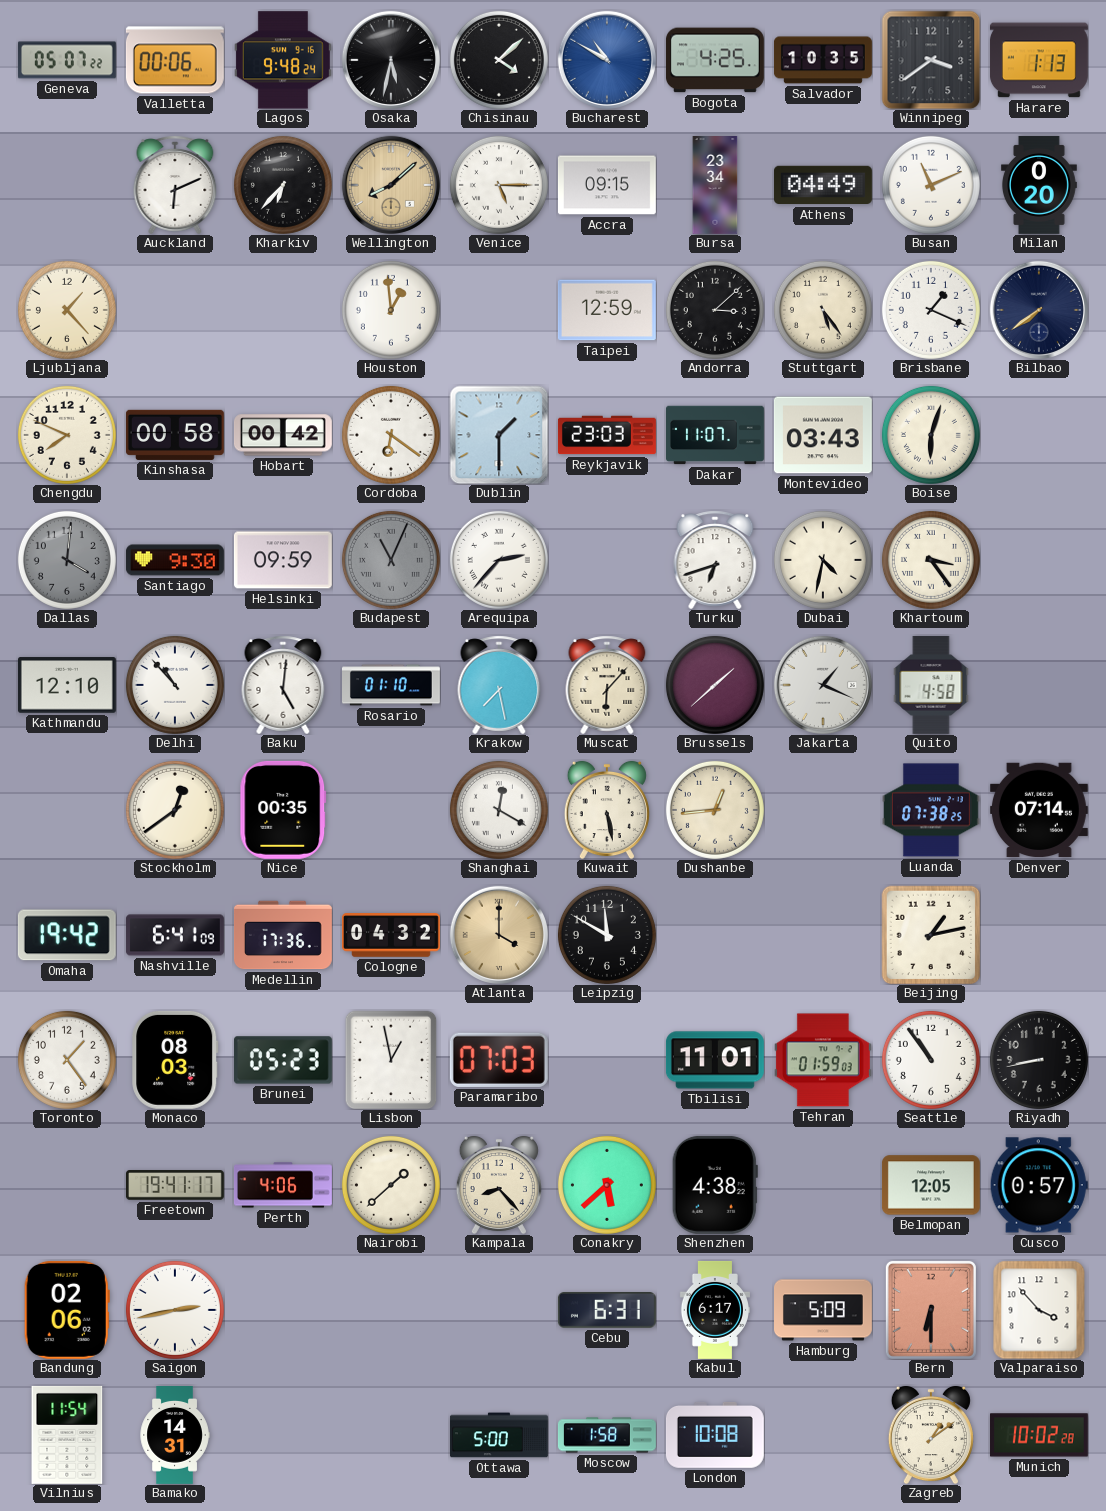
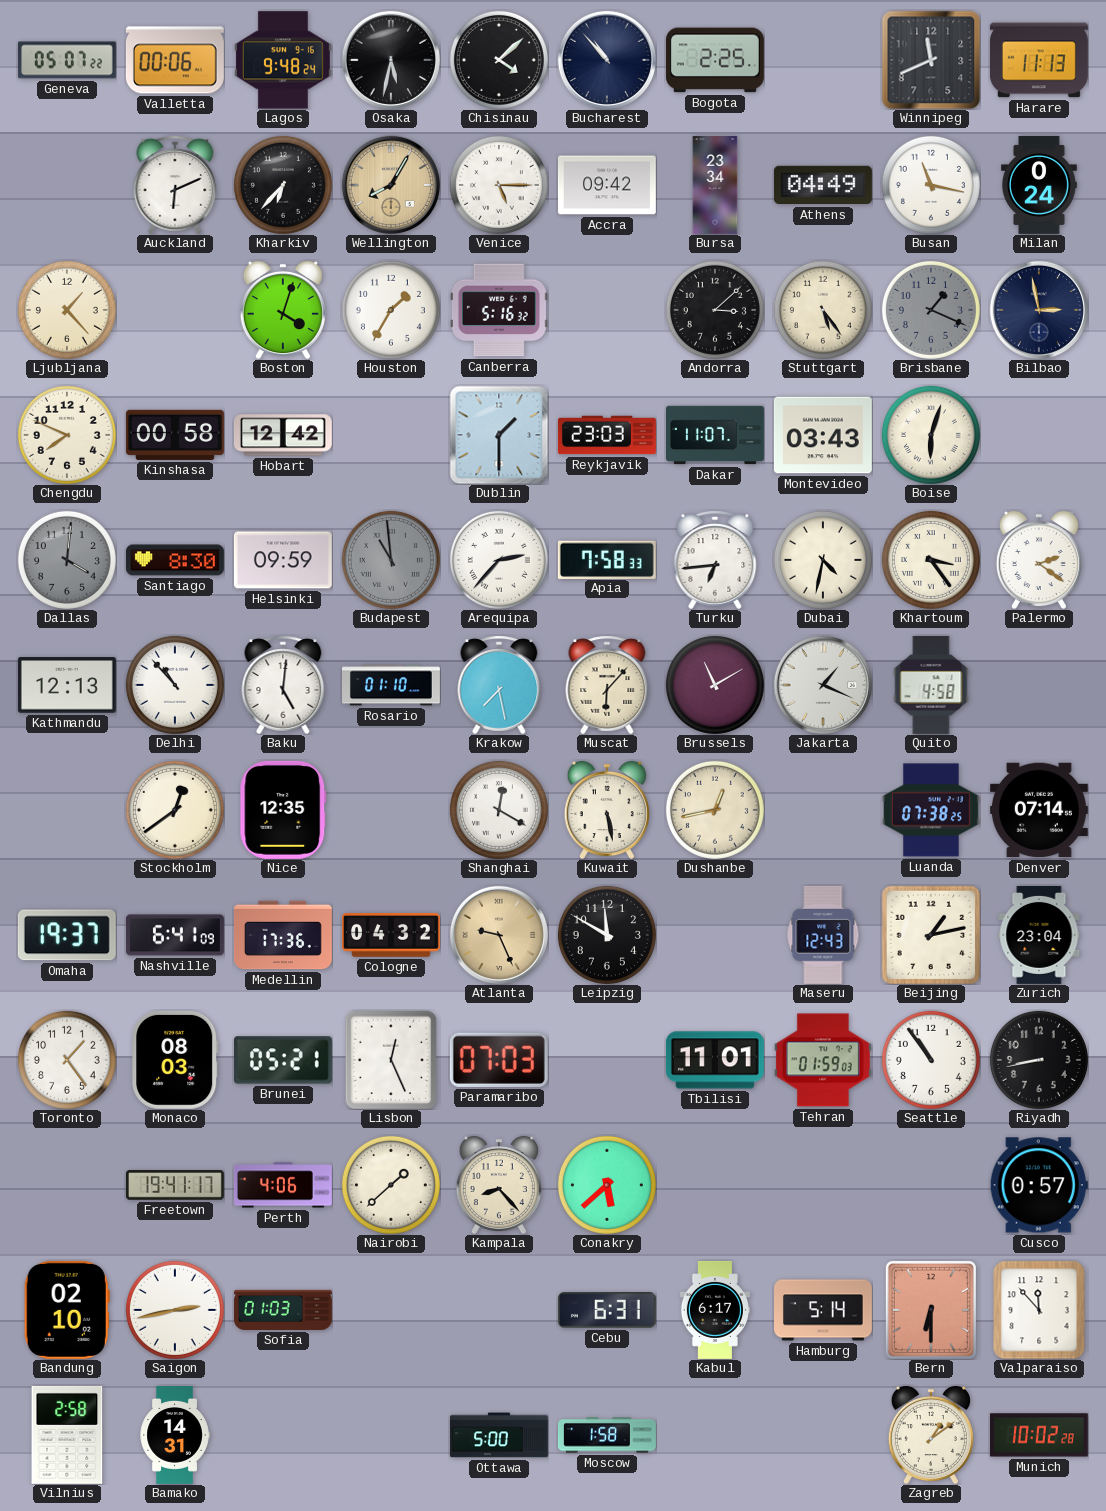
Bucharest: 10:50 -> 10:53 (607, 60)
Bucharest dial: blue -> navy (607, 60)
Bogota: 4:25 -> 2:25 (715, 60)
Salvador: 10:35 -> none (823, 60)
Winnipeg: 3:39 -> 11:41 (931, 60)
Harare: 1:13 -> 11:13 (1039, 60)
Wellington: 8:08 -> 8:05 (391, 185)
Accra: 09:15 -> 09:42 (607, 185)
Busan: 11:11 -> 11:17 (931, 185)
Milan: 0:20 -> 0:24 (1039, 185)
Boston: none -> 4:03 (283, 310)
Houston: 12:59 -> 1:35 (391, 310)
Canberra: none -> 5:16 (499, 310)
Taipei: 12:59 -> none (607, 310)
Brisbane dial: white -> grey (931, 310)
Bilbao: 7:39 -> 2:58 (1039, 310)
Hobart: 00:42 -> 12:42 (283, 435)
Cordoba: 6:21 -> none (391, 435)
Santiago: 9:30 -> 8:30 (175, 560)
Budapest: 11:04 -> 10:59 (391, 560)
Apia: none -> 7:58 (607, 559)
Turku: 6:42 -> 6:44 (715, 560)
Palermo: none -> 2:21 (1039, 560)
Kathmandu: 12:10 -> 12:13 (67, 685)
Brussels: 1:38 -> 11:10 (715, 685)
Nice: 00:35 -> 12:35 (283, 810)
Dushanbe: 12:44 -> 12:43 (715, 810)
Omaha: 19:42 -> 19:37 (67, 935)
Atlanta: 4:00 -> 9:26 (499, 935)
Maseru: none -> 12:43 (823, 935)
Zurich: none -> 23:04 (1039, 935)
Brunei: 05:23 -> 05:21 (283, 1060)
Lisbon: 12:58 -> 12:26 (391, 1060)
Shenzhen: 4:38 -> none (715, 1185)
Belmopan: 12:05 -> none (931, 1185)
Bandung: 02:06 -> 02:10 (67, 1310)
Sofia: none -> 01:03 (283, 1310)
Hamburg: 5:09 -> 5:14 (824, 1310)
Valparaiso: 3:53 -> 11:53 (1039, 1310)
Vilnius: 11:54 -> 2:58 (67, 1435)
London: 10:08 -> none (715, 1435)
